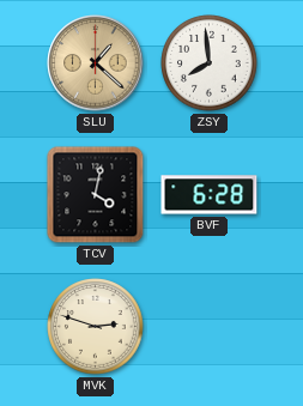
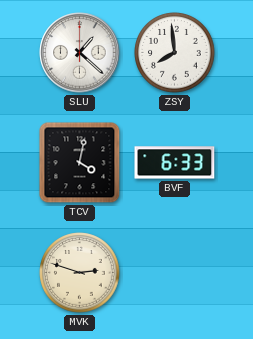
SLU dial: champagne -> white (80, 53)
BVF: 6:28 -> 6:33 (175, 163)
